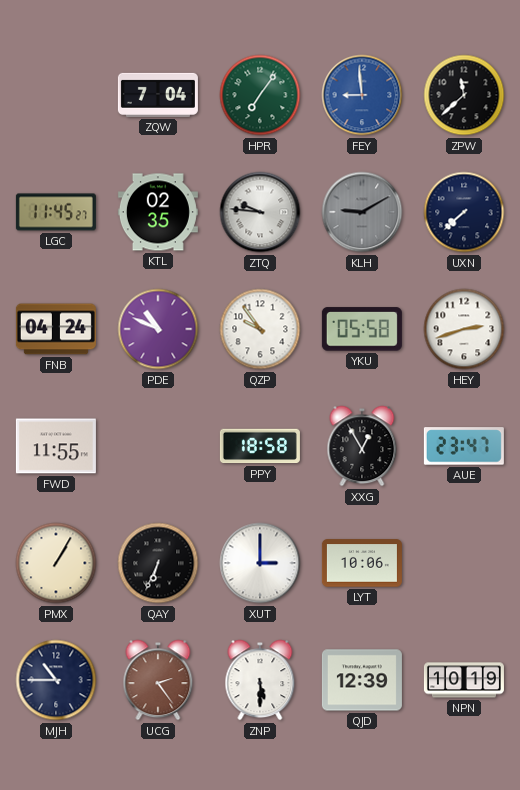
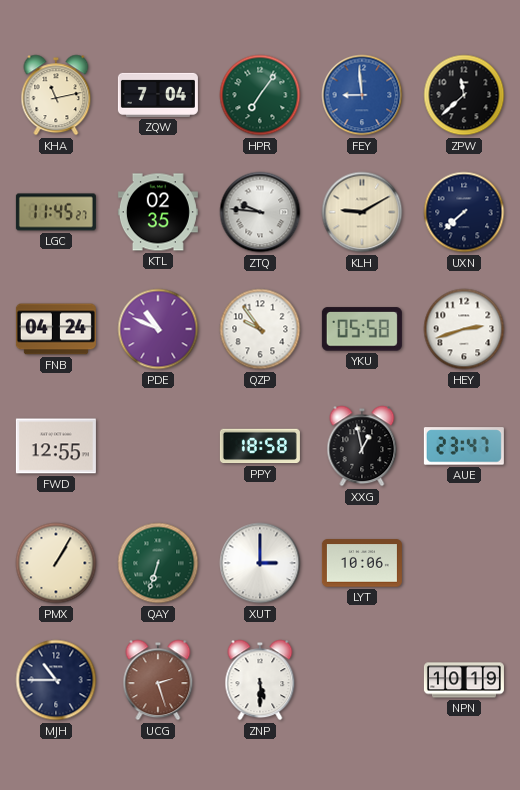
KHA: none -> 11:13 (56, 95)
KLH dial: grey -> cream (362, 212)
FWD: 11:55 -> 12:55 (56, 446)
XXG: 12:55 -> 12:58 (362, 446)
QAY: 6:34 -> 6:33 (158, 563)
QAY dial: black -> green (158, 563)
UCG: 2:24 -> 2:27 (158, 680)
QJD: 12:39 -> none (362, 680)
